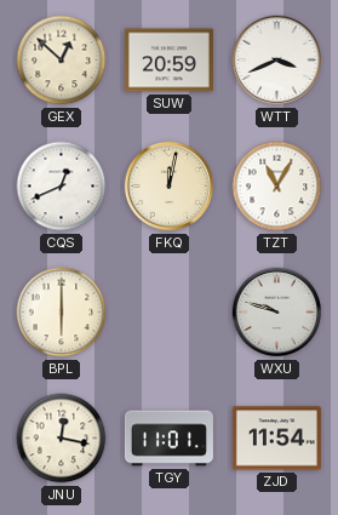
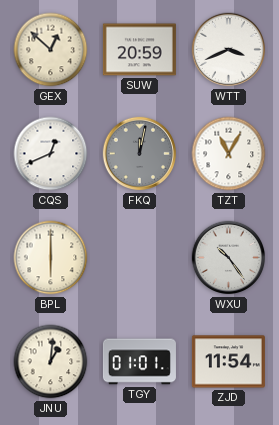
FKQ dial: cream -> grey (140, 154)
WXU: 9:48 -> 10:24 (229, 258)
JNU: 12:17 -> 1:01 (51, 362)
TGY: 11:01 -> 01:01 (139, 362)
